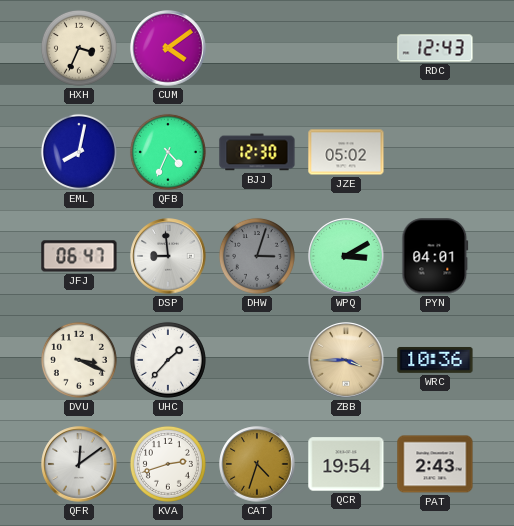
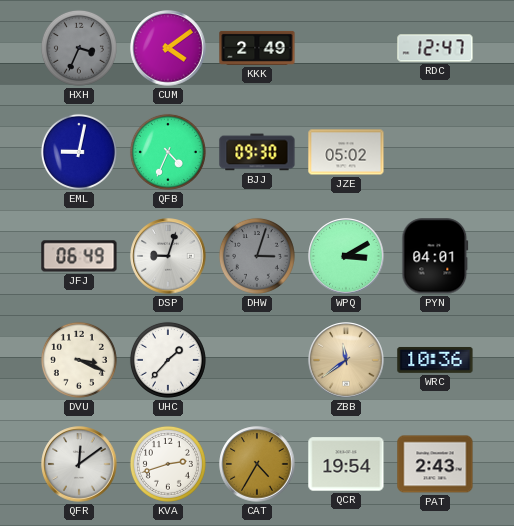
HXH dial: cream -> grey (79, 48)
KKK: none -> 2:49 (257, 48)
RDC: 12:43 -> 12:47 (435, 48)
EML: 8:02 -> 9:02 (79, 152)
BJJ: 12:30 -> 09:30 (257, 152)
JFJ: 06:47 -> 06:49 (79, 256)
DSP: 8:59 -> 9:03 (168, 256)
ZBB: 3:45 -> 11:39 (346, 360)
CAT: 4:33 -> 4:35 (257, 464)
